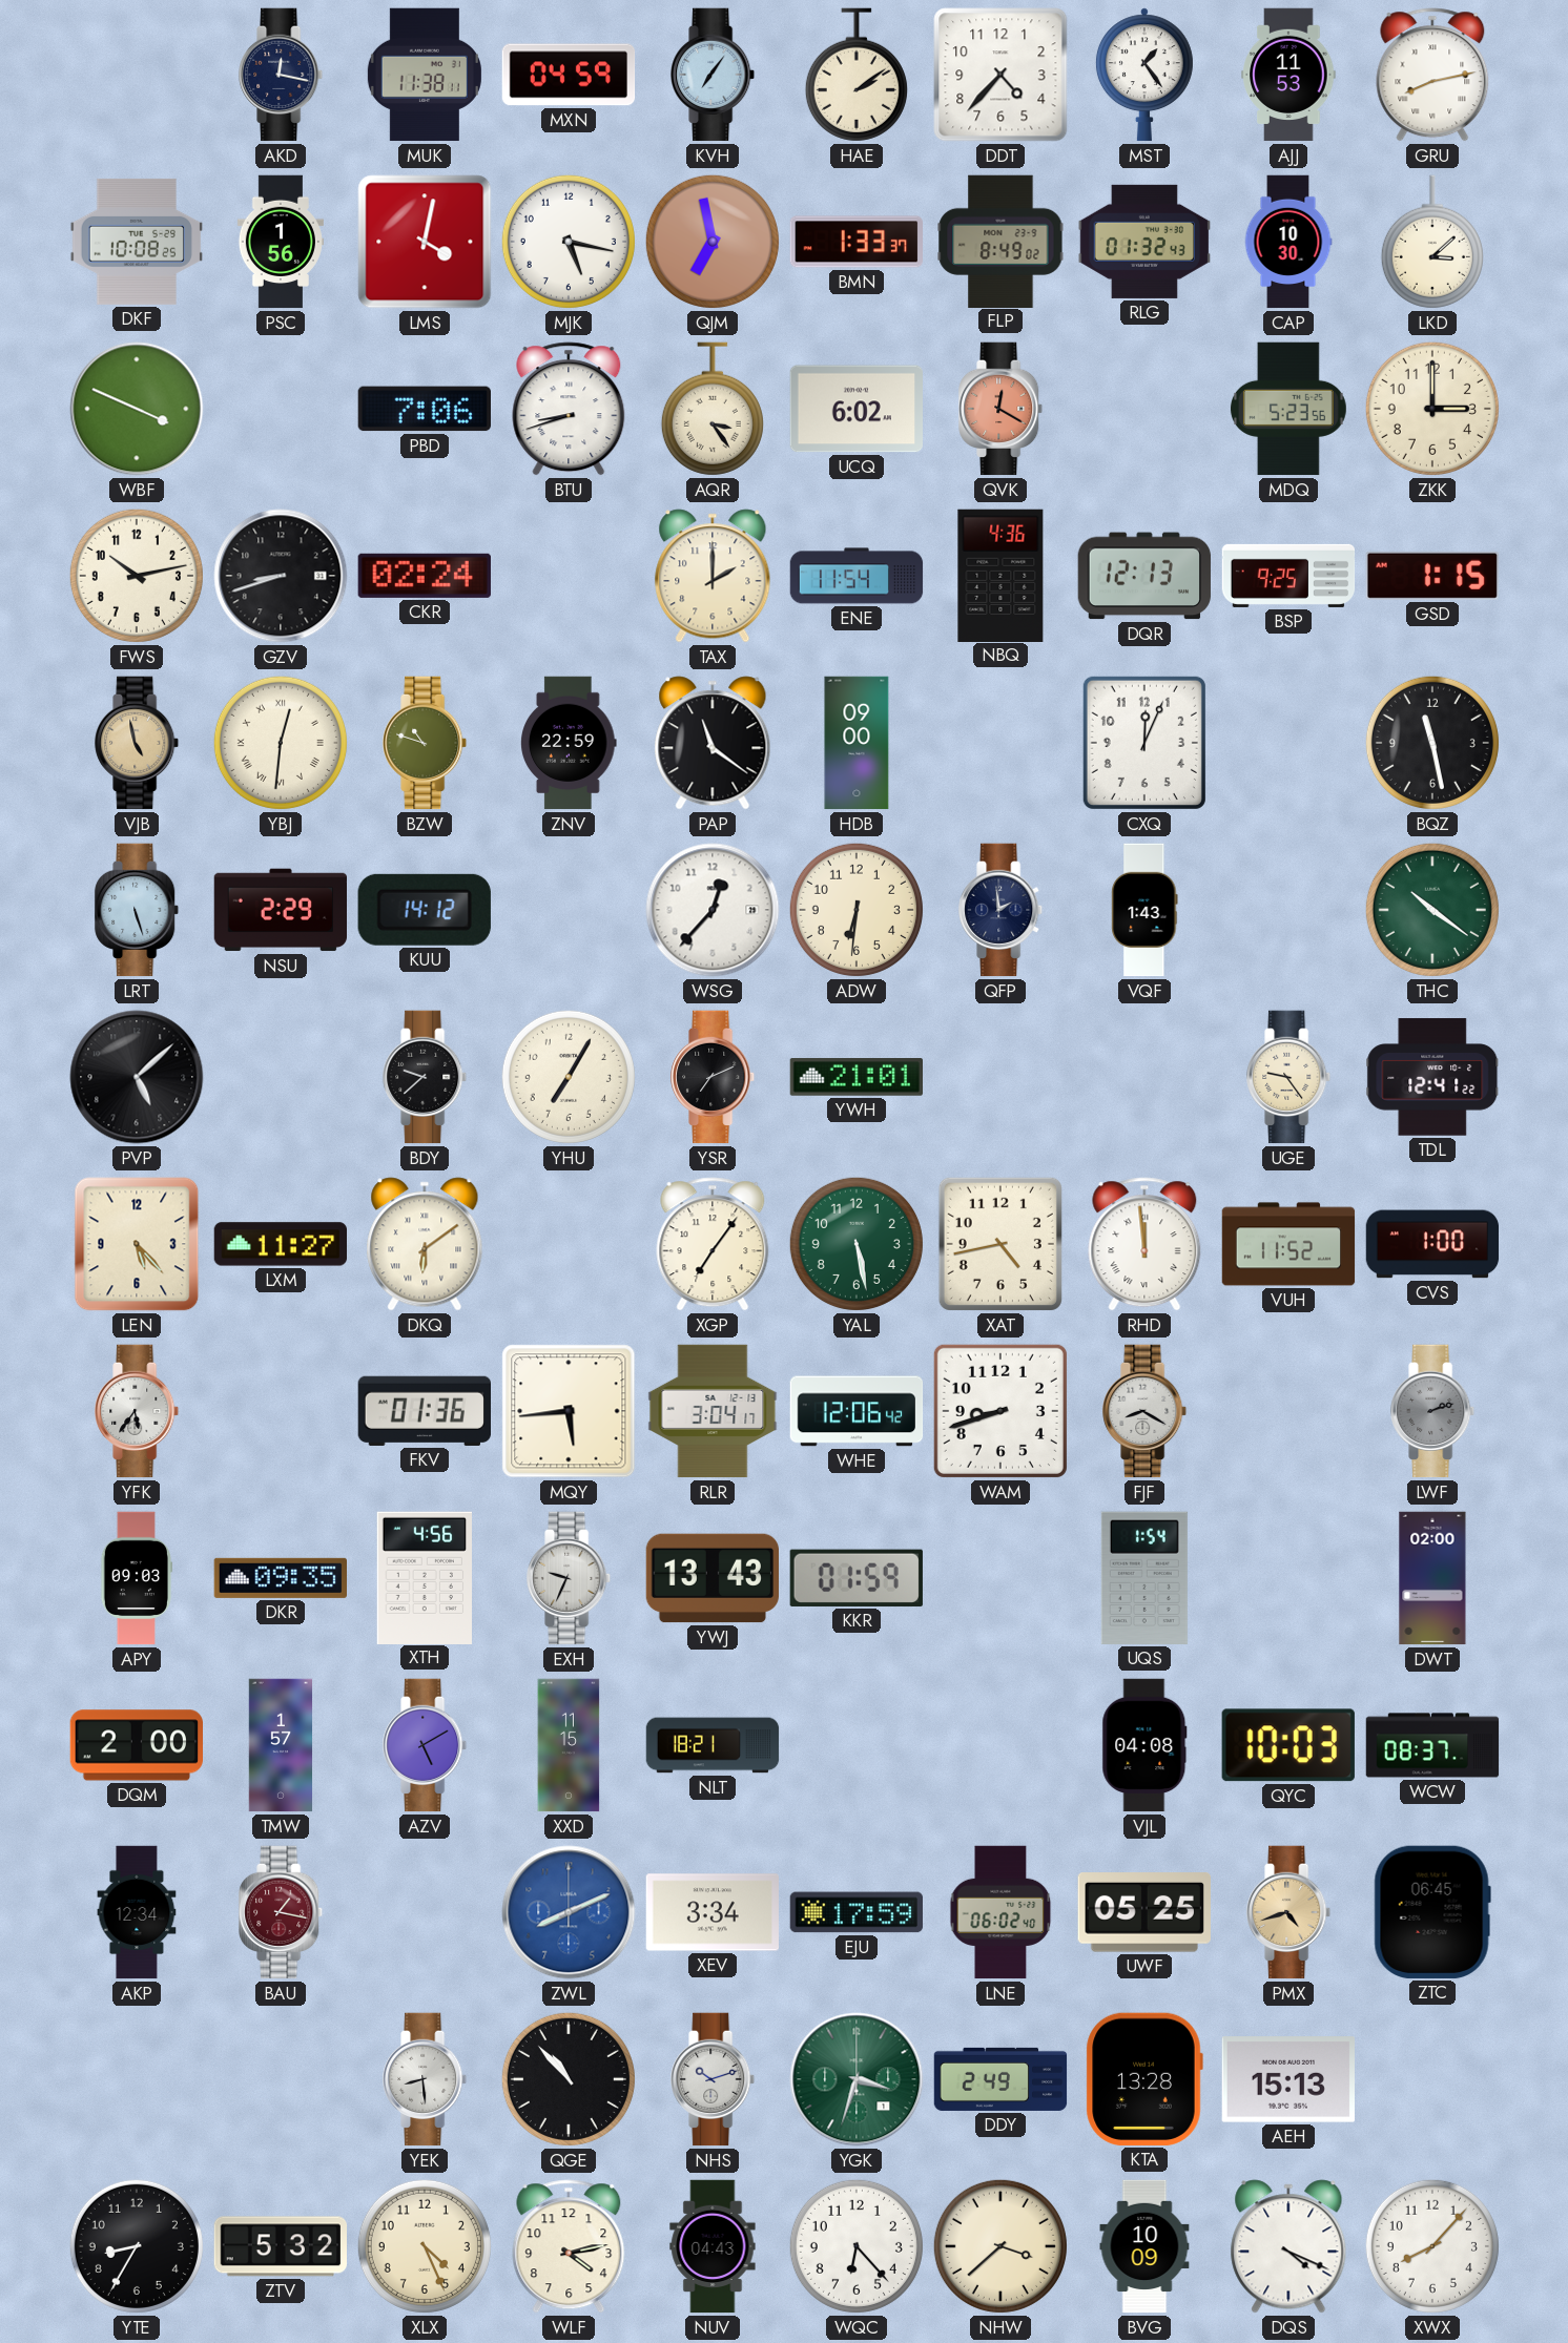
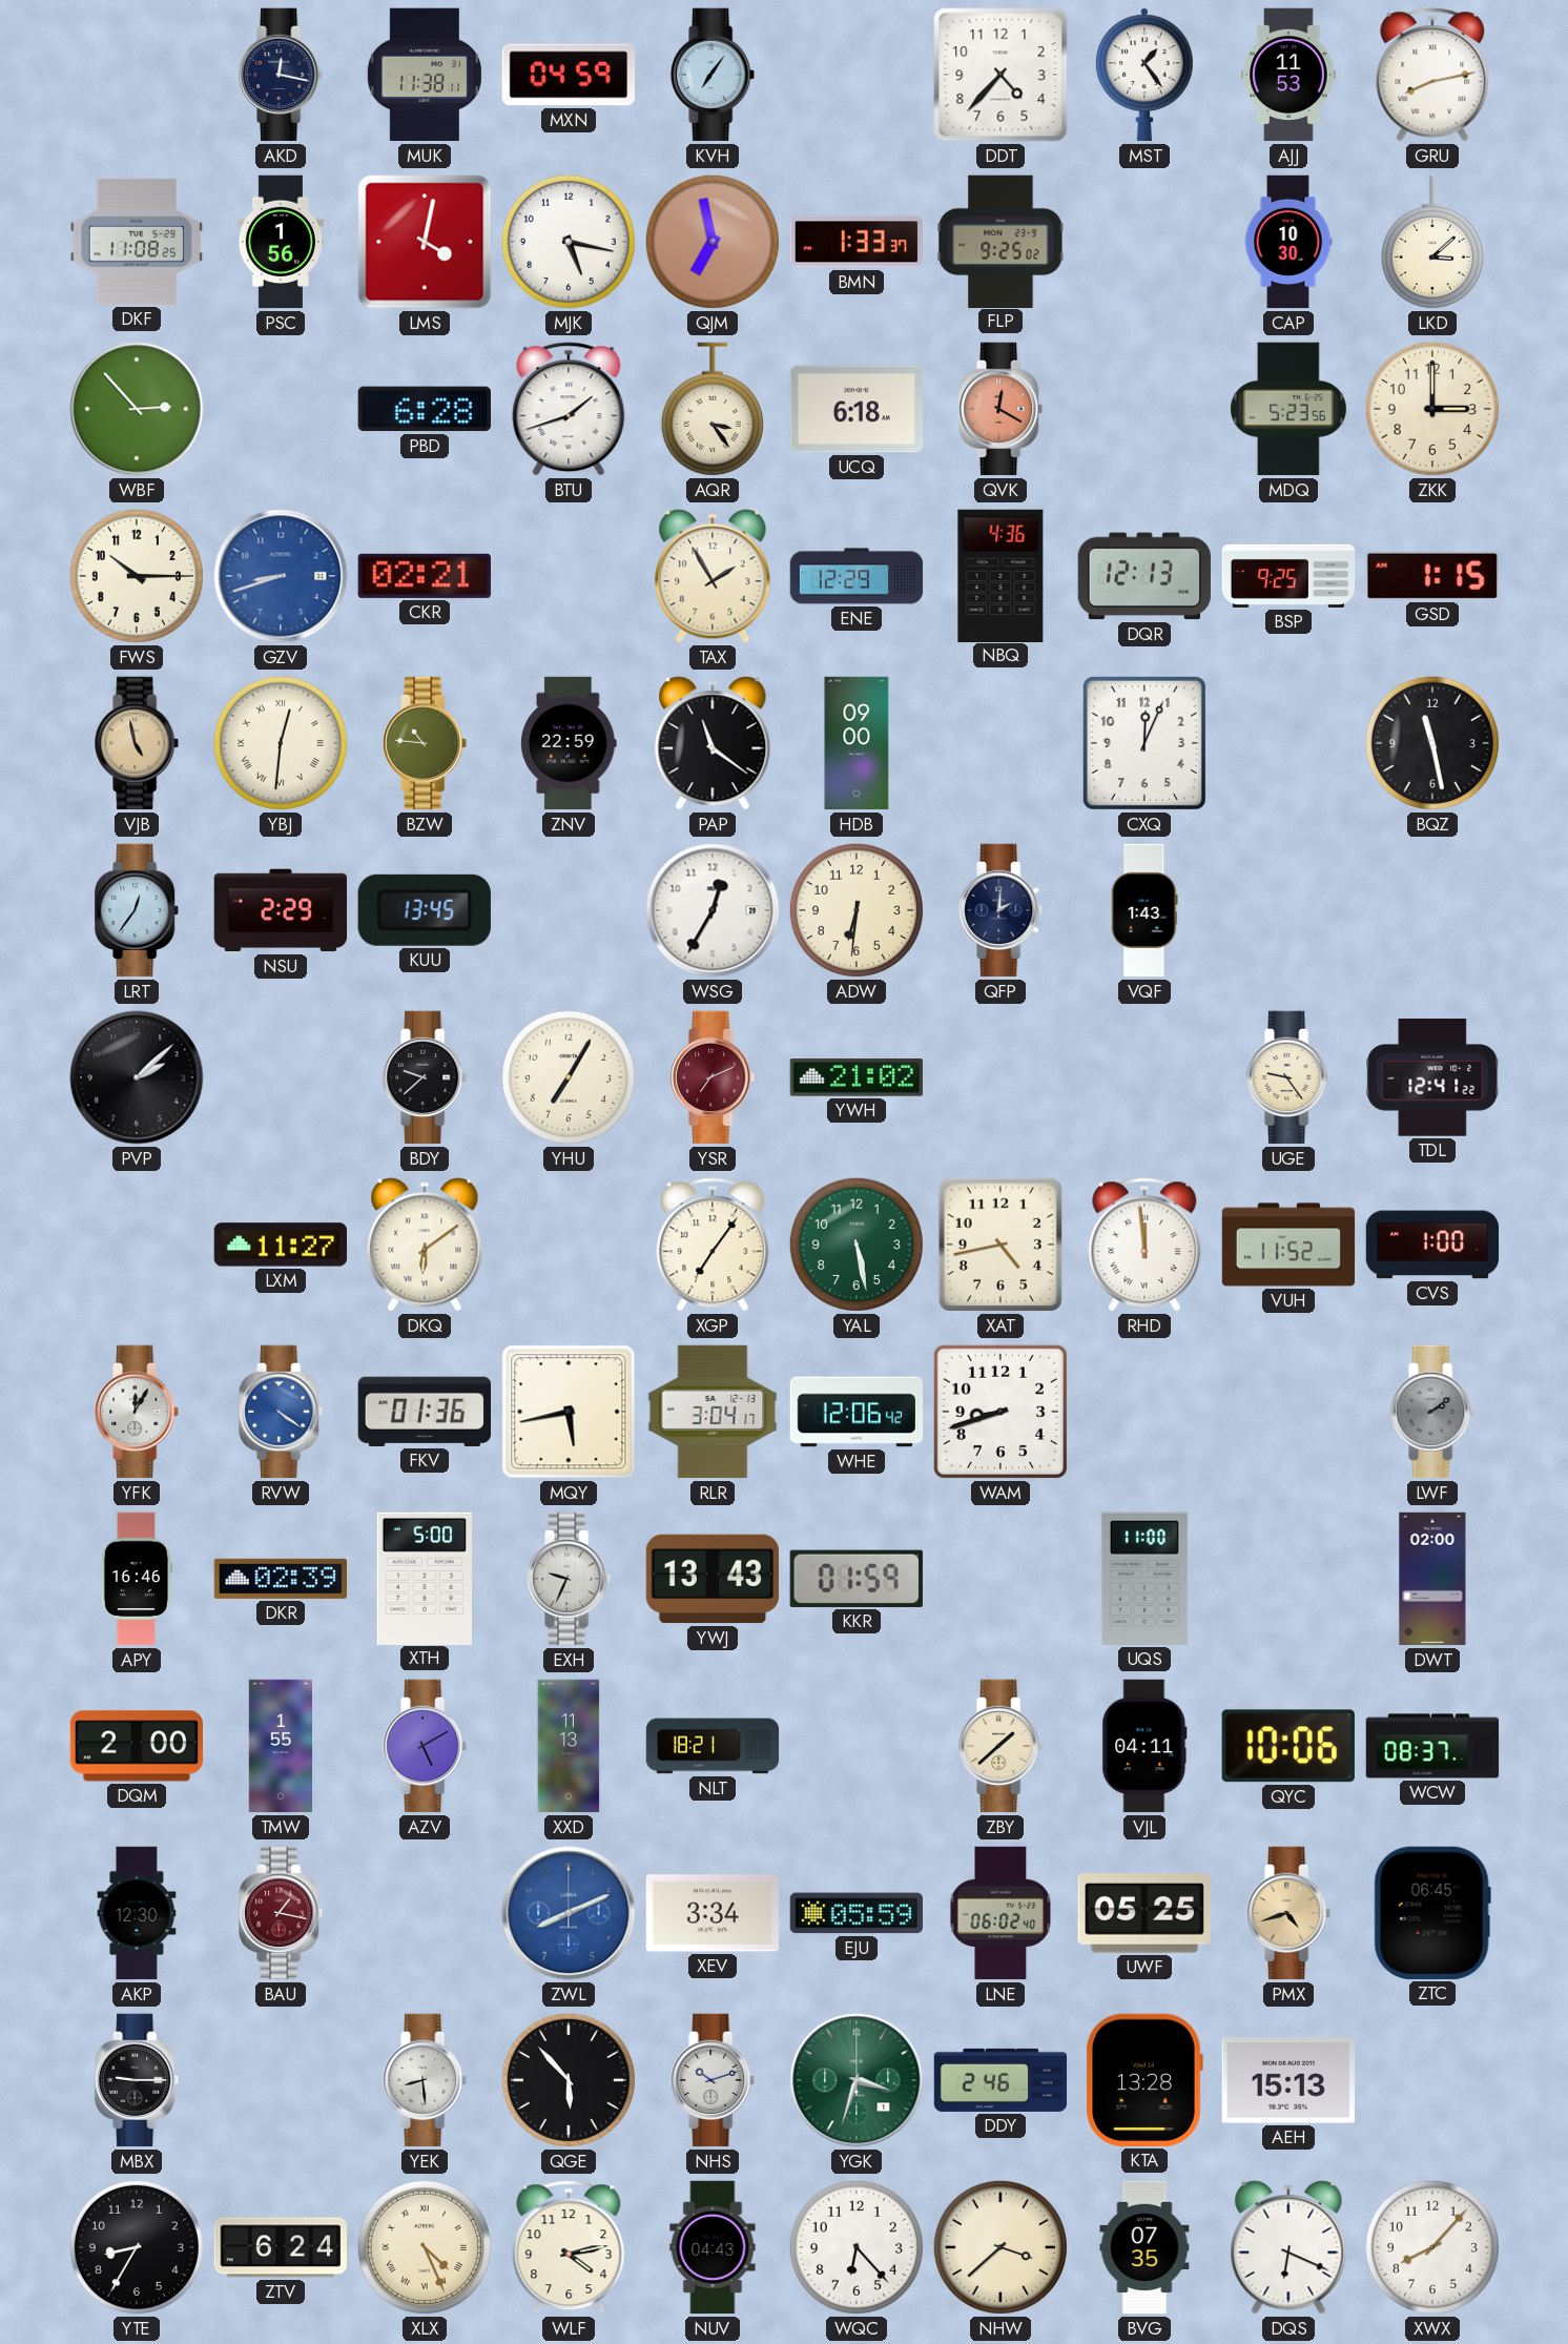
HAE: 2:09 -> none (857, 75)
DKF: 10:08 -> 11:08 (136, 242)
FLP: 8:49 -> 9:25 (1000, 241)
RLG: 01:32 -> none (1143, 242)
WBF: 3:49 -> 2:53 (137, 409)
PBD: 7:06 -> 6:28 (424, 409)
BTU: 8:42 -> 1:42 (569, 409)
UCQ: 6:02 -> 6:18 (855, 409)
FWS: 10:13 -> 10:15 (137, 576)
GZV dial: black -> blue (281, 576)
CKR: 02:24 -> 02:21 (425, 576)
TAX: 2:00 -> 1:55 (713, 576)
ENE: 11:54 -> 12:29 (857, 576)
BZW: 10:48 -> 10:46 (426, 743)
LRT: 5:27 -> 12:36 (138, 910)
KUU: 14:12 -> 13:45 (425, 910)
WSG: 12:37 -> 12:35 (713, 910)
QFP: 1:59 -> 2:01 (1002, 910)
THC: 10:21 -> none (1432, 910)
PVP: 5:08 -> 2:08 (137, 1077)
YSR dial: black -> burgundy (714, 1077)
YWH: 21:01 -> 21:02 (855, 1078)
LEN: 5:23 -> none (137, 1244)
YFK: 5:36 -> 12:05 (138, 1412)
RVW: none -> 4:21 (282, 1412)
MQY: 5:44 -> 5:43 (569, 1412)
FJF: 8:20 -> none (1146, 1411)
LWF: 2:12 -> 2:09 (1433, 1412)
APY: 09:03 -> 16:46 (136, 1579)
DKR: 09:35 -> 02:39 (280, 1579)
XTH: 4:56 -> 5:00 (424, 1578)
UQS: 1:54 -> 11:00 (1144, 1579)
TMW: 1:57 -> 1:55 (281, 1746)
XXD: 11:15 -> 11:13 (569, 1746)
ZBY: none -> 1:38 (1002, 1746)
VJL: 04:08 -> 04:11 (1144, 1746)
QYC: 10:03 -> 10:06 (1288, 1746)
AKP: 12:34 -> 12:30 (137, 1913)
EJU: 17:59 -> 05:59 (855, 1913)
MBX: none -> 9:15 (138, 2080)
QGE: 10:53 -> 5:53 (569, 2080)
DDY: 2:49 -> 2:46 (1000, 2080)
ZTV: 5:32 -> 6:24 (280, 2247)
XLX numerals: Arabic -> Roman (425, 2247)
BVG: 10:09 -> 07:35 (1144, 2247)
DQS: 4:19 -> 6:19 (1288, 2247)
